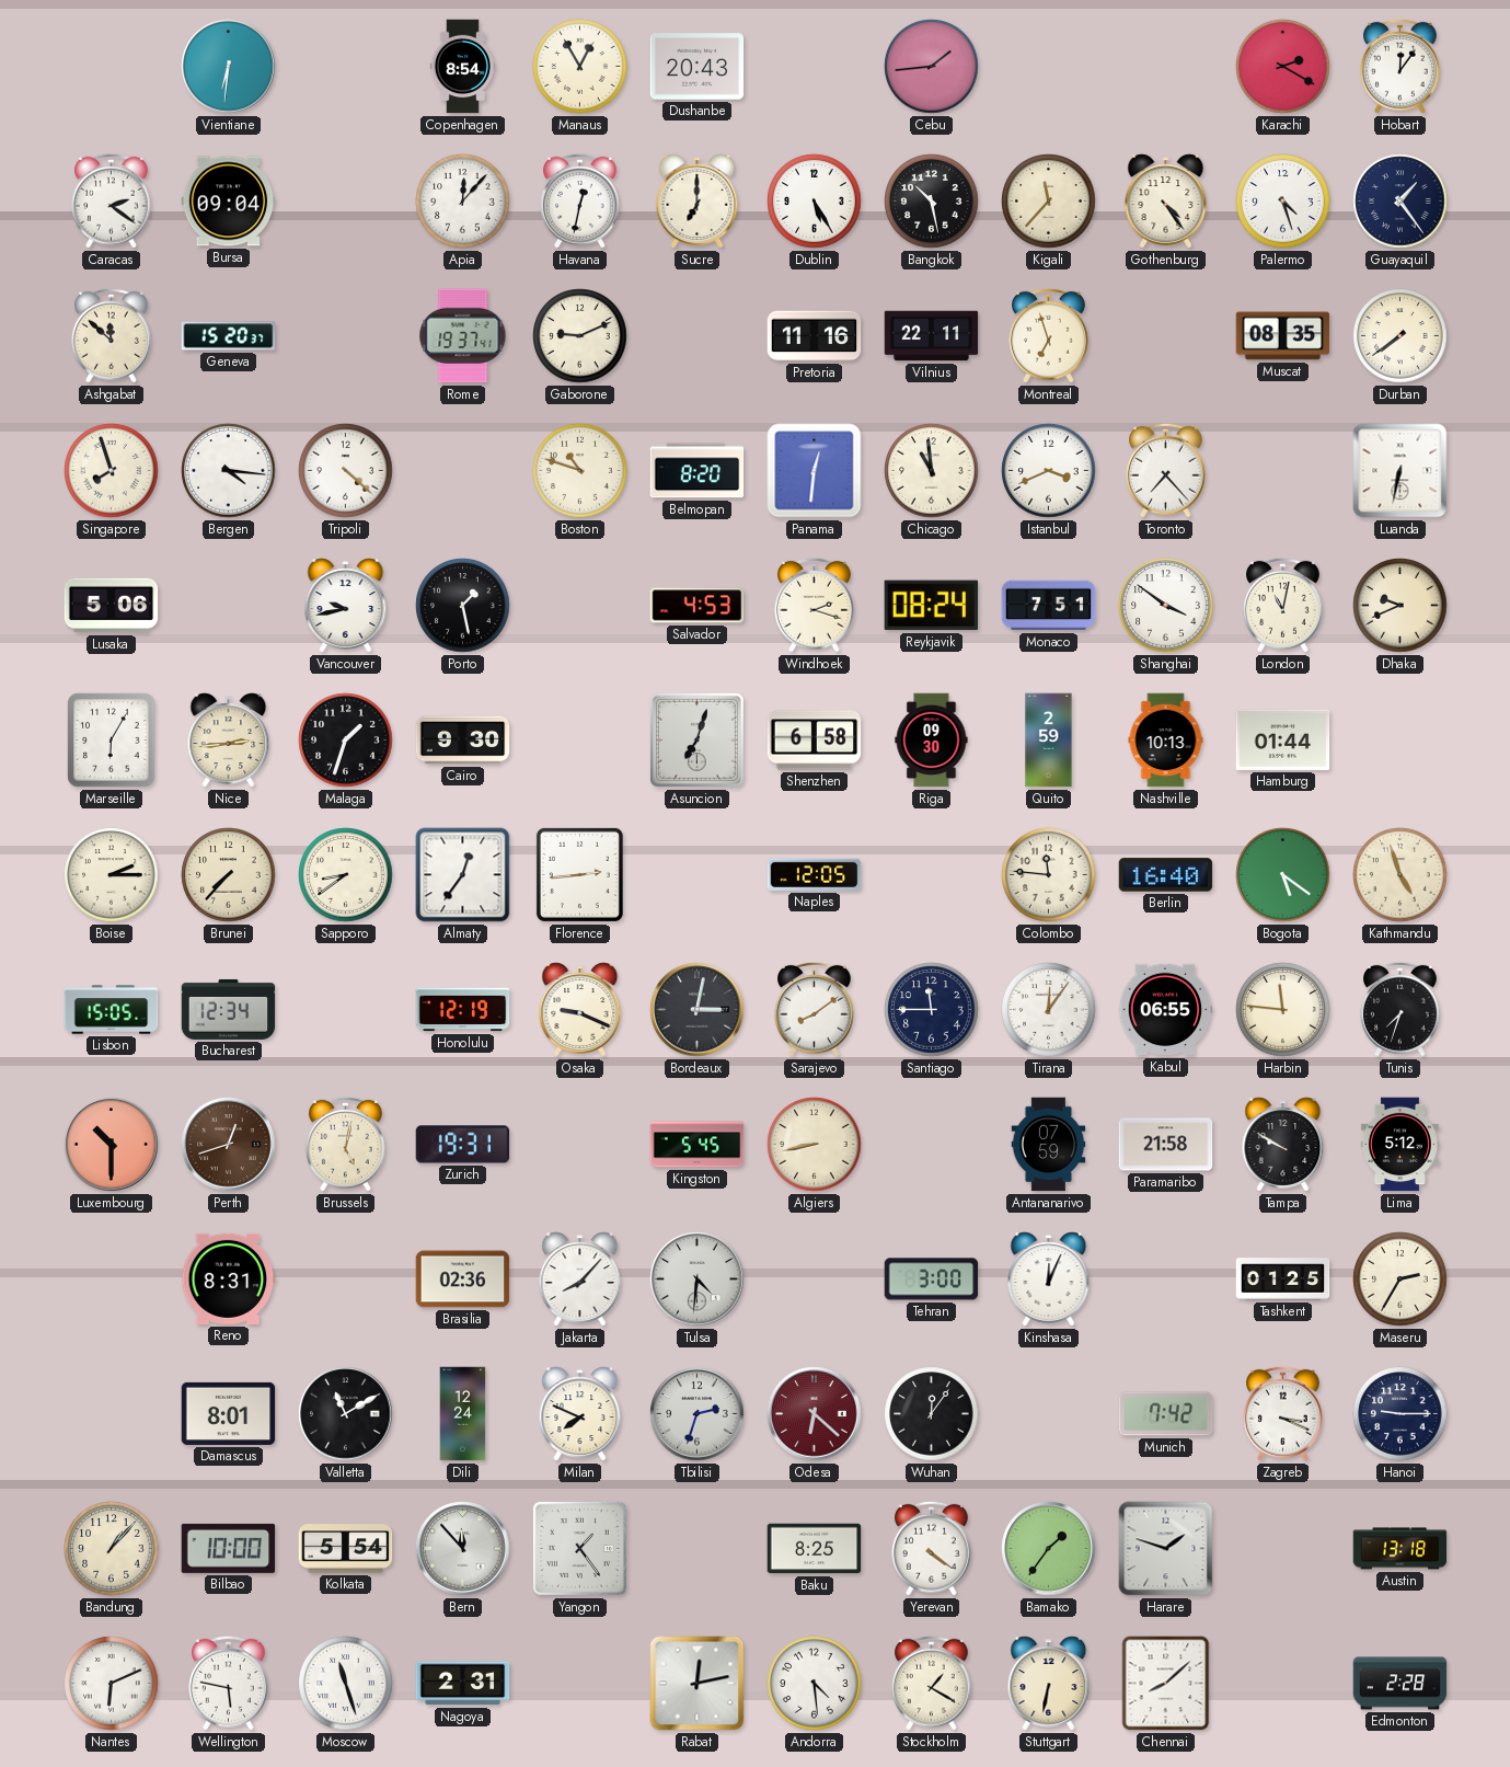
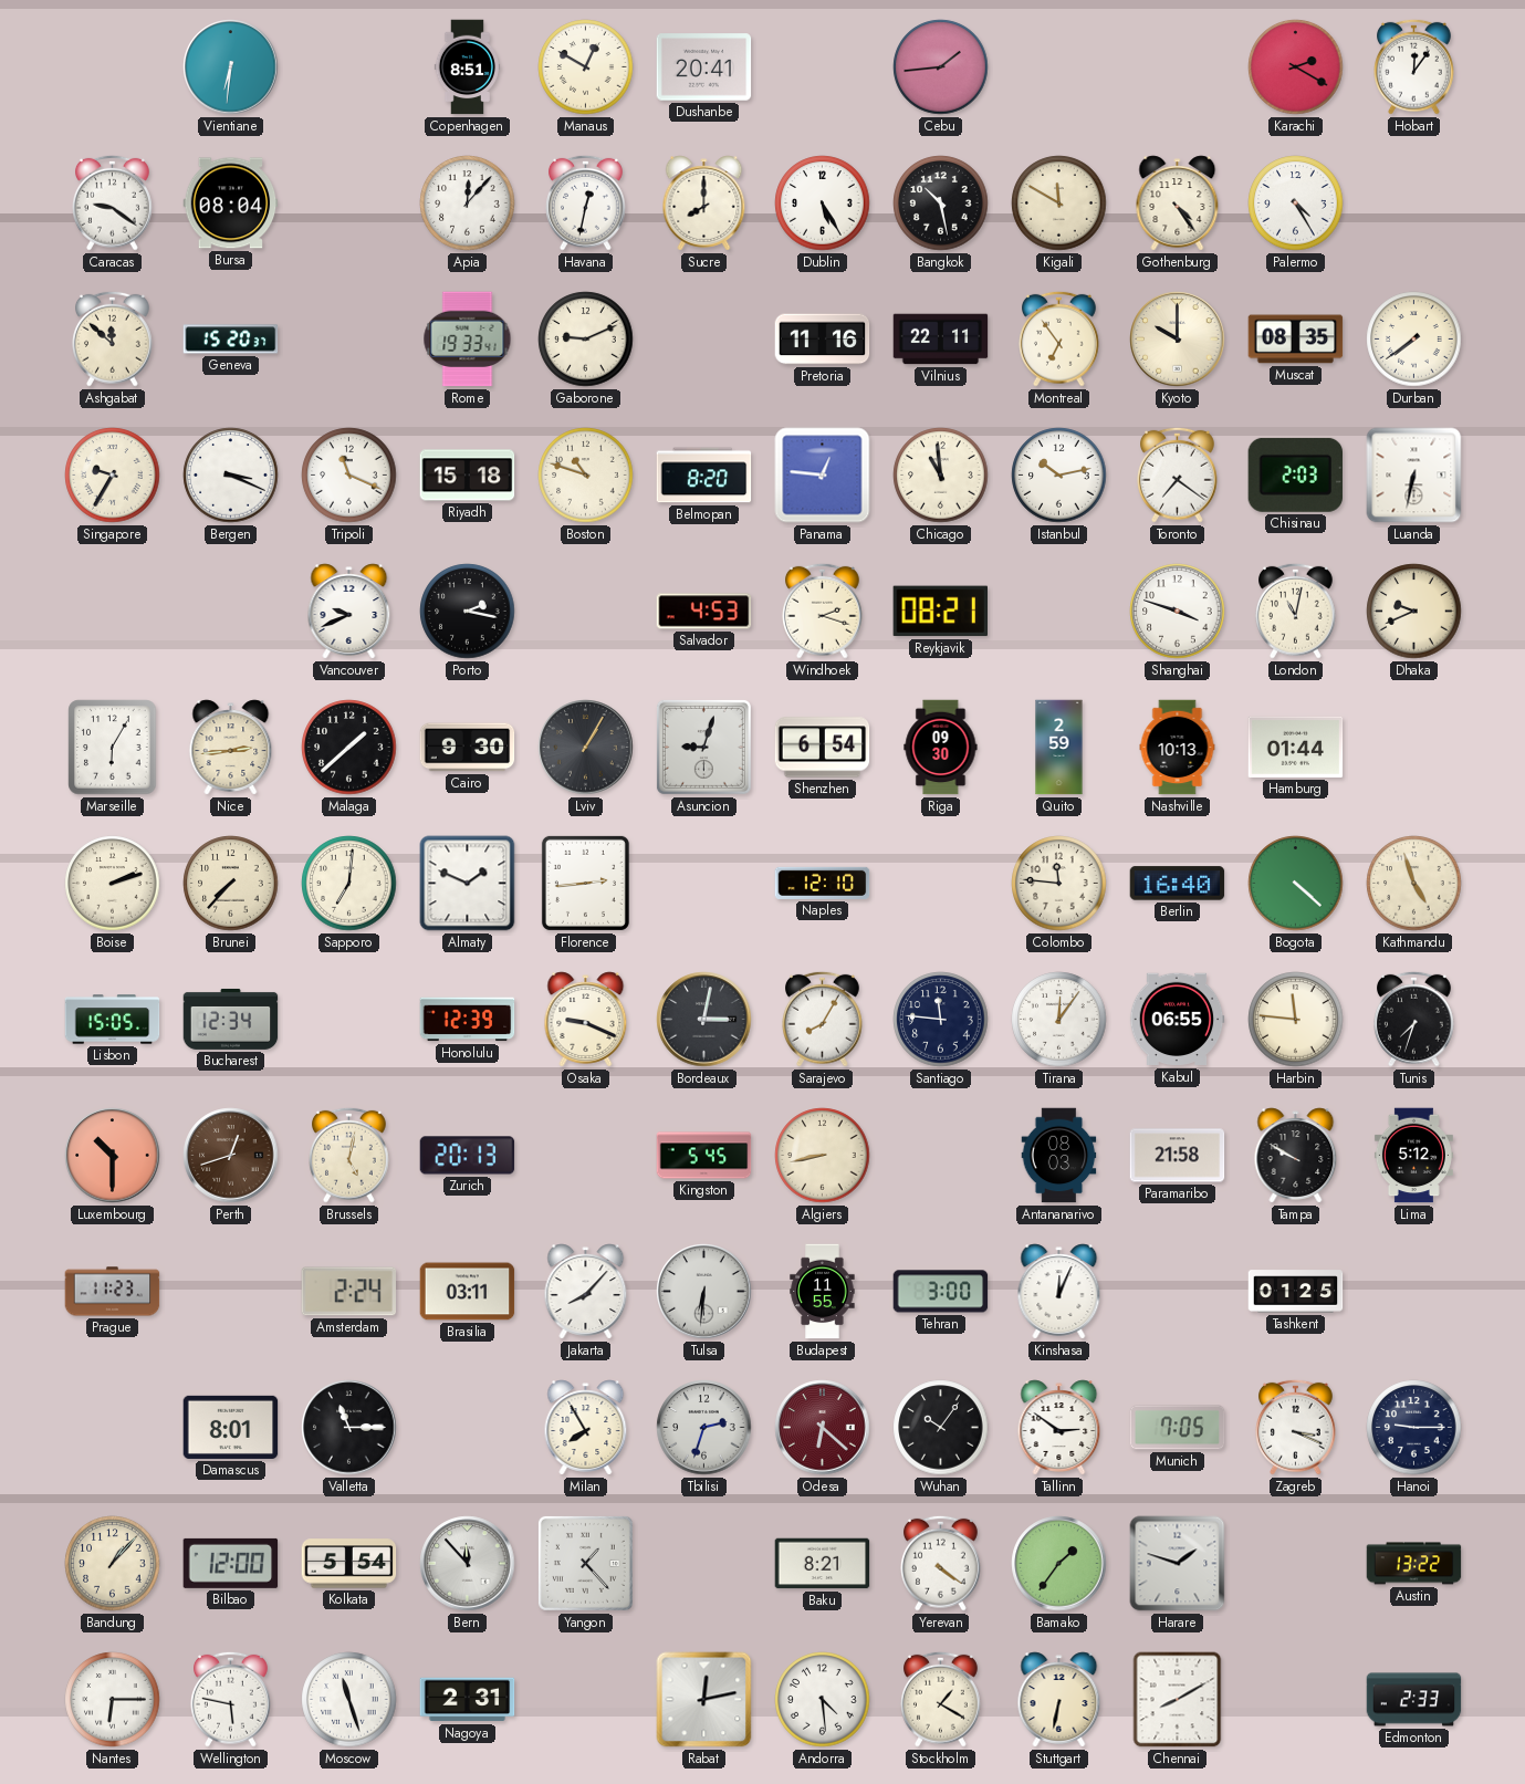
Copenhagen: 8:54 -> 8:51 (467, 67)
Manaus: 12:55 -> 12:50 (586, 67)
Dushanbe: 20:43 -> 20:41 (704, 67)
Caracas: 2:21 -> 9:21 (113, 202)
Bursa: 09:04 -> 08:04 (231, 204)
Sucre: 7:00 -> 8:00 (704, 204)
Kigali: 11:37 -> 11:50 (1059, 204)
Palermo: 4:27 -> 4:25 (1296, 204)
Guayaquil: 1:24 -> none (1401, 202)
Rome: 19:37 -> 19:33 (468, 340)
Montreal: 6:57 -> 6:54 (1059, 338)
Kyoto: none -> 10:00 (1178, 340)
Singapore: 7:57 -> 9:35 (113, 476)
Bergen: 4:16 -> 3:19 (231, 476)
Tripoli: 4:22 -> 11:19 (349, 476)
Riyadh: none -> 15:18 (468, 476)
Panama: 12:31 -> 12:46 (823, 476)
Istanbul: 3:41 -> 10:13 (1059, 476)
Toronto: 7:23 -> 7:21 (1178, 474)
Chisinau: none -> 2:03 (1295, 474)
Lusaka: 5:06 -> none (112, 606)
Vancouver: 9:43 -> 9:41 (349, 612)
Porto: 1:28 -> 2:17 (468, 612)
Reykjavik: 08:24 -> 08:21 (940, 612)
Monaco: 7:51 -> none (1049, 606)
Shanghai: 3:51 -> 3:48 (1178, 612)
Malaga: 1:33 -> 1:38 (349, 748)
Lviv: none -> 1:05 (586, 748)
Asuncion: 7:03 -> 9:03 (703, 747)
Shenzhen: 6:58 -> 6:54 (823, 748)
Boise: 2:15 -> 2:12 (113, 884)
Sapporo: 8:39 -> 7:01 (349, 884)
Almaty: 12:36 -> 1:49 (468, 884)
Naples: 12:05 -> 12:10 (823, 883)
Bogota: 5:21 -> 4:22 (1296, 884)
Honolulu: 12:19 -> 12:39 (468, 1020)
Sarajevo: 8:09 -> 8:05 (823, 1019)
Santiago: 11:45 -> 11:46 (941, 1020)
Zurich: 19:31 -> 20:13 (468, 1156)
Antananarivo: 07:59 -> 08:03 (1059, 1156)
Prague: none -> 11:23 (113, 1292)
Reno: 8:31 -> none (229, 1278)
Amsterdam: none -> 2:24 (348, 1292)
Brasilia: 02:36 -> 03:11 (468, 1292)
Tulsa: 4:31 -> 6:31 (704, 1292)
Budapest: none -> 11:55 (823, 1292)
Maseru: 2:35 -> none (1401, 1280)
Valletta: 11:10 -> 11:15 (349, 1428)
Dili: 12:24 -> none (463, 1414)
Milan: 7:49 -> 7:55 (586, 1428)
Wuhan: 12:06 -> 10:06 (941, 1428)
Tallinn: none -> 2:51 (1059, 1428)
Munich: 7:42 -> 7:05 (1178, 1428)
Bilbao: 10:00 -> 12:00 (231, 1563)
Yangon: 1:24 -> 1:23 (585, 1563)
Baku: 8:25 -> 8:21 (823, 1564)
Austin: 13:18 -> 13:22 (1414, 1564)
Nantes: 6:11 -> 6:15 (113, 1700)
Chennai: 8:08 -> 8:10 (1178, 1700)
Edmonton: 2:28 -> 2:33 (1414, 1700)
